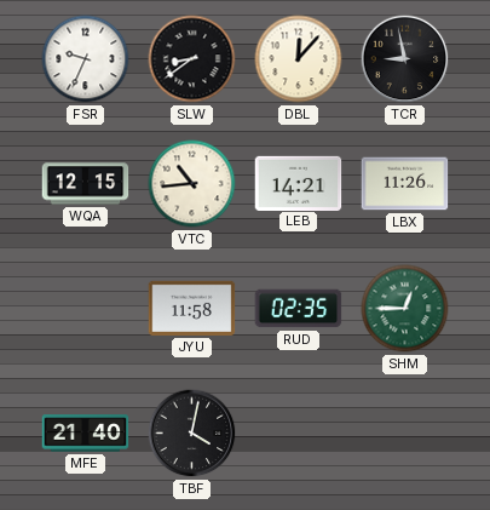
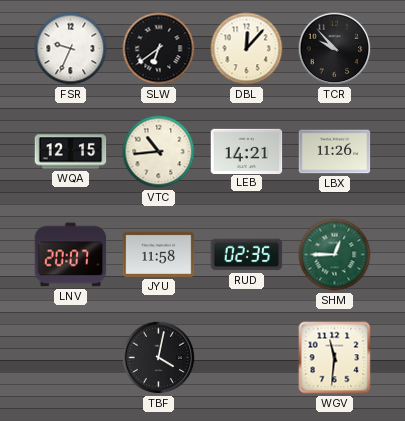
SLW: 8:39 -> 6:39 (159, 49)
TCR: 8:58 -> 9:53 (335, 49)
LNV: none -> 20:07 (71, 255)
MFE: 21:40 -> none (86, 434)
WGV: none -> 11:31 (335, 358)
